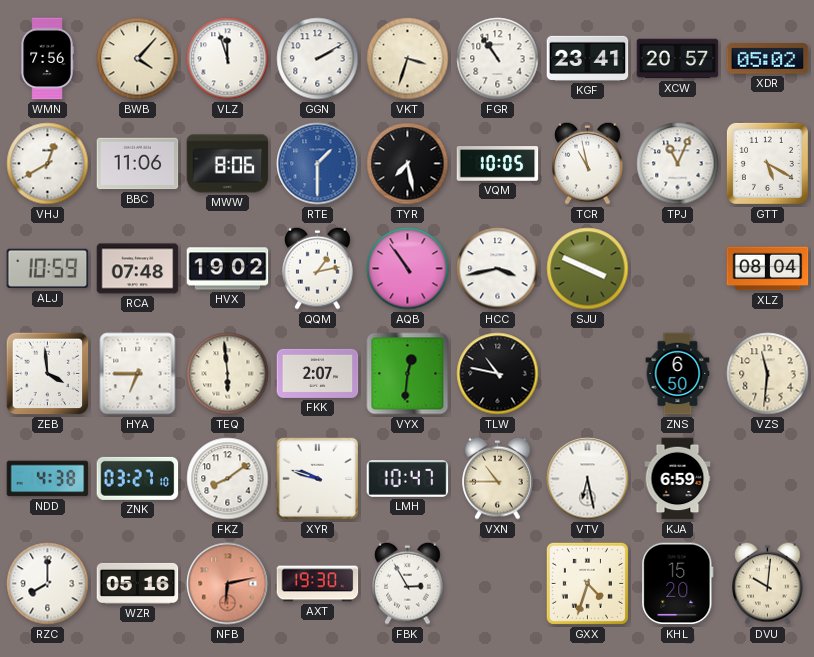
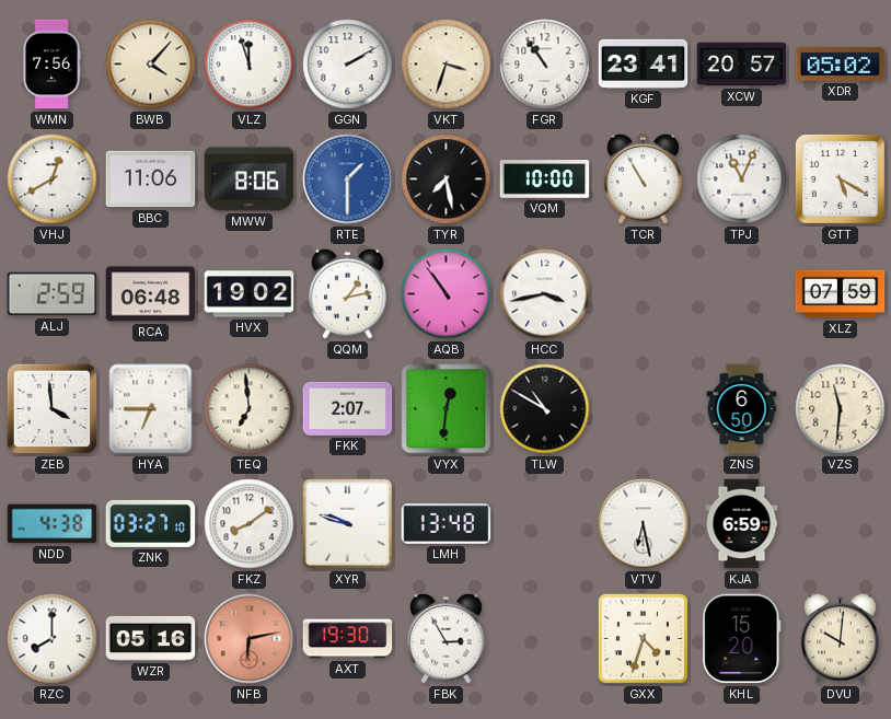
VQM: 10:05 -> 10:00 (545, 179)
TCR: 10:58 -> 10:55 (644, 178)
ALJ: 10:59 -> 2:59 (53, 294)
RCA: 07:48 -> 06:48 (151, 294)
SJU: 3:49 -> none (588, 269)
XLZ: 08:04 -> 07:59 (841, 294)
TEQ: 5:59 -> 6:59 (250, 409)
TLW: 10:47 -> 10:50 (545, 409)
LMH: 10:47 -> 13:48 (447, 524)
VXN: 10:45 -> none (498, 478)
